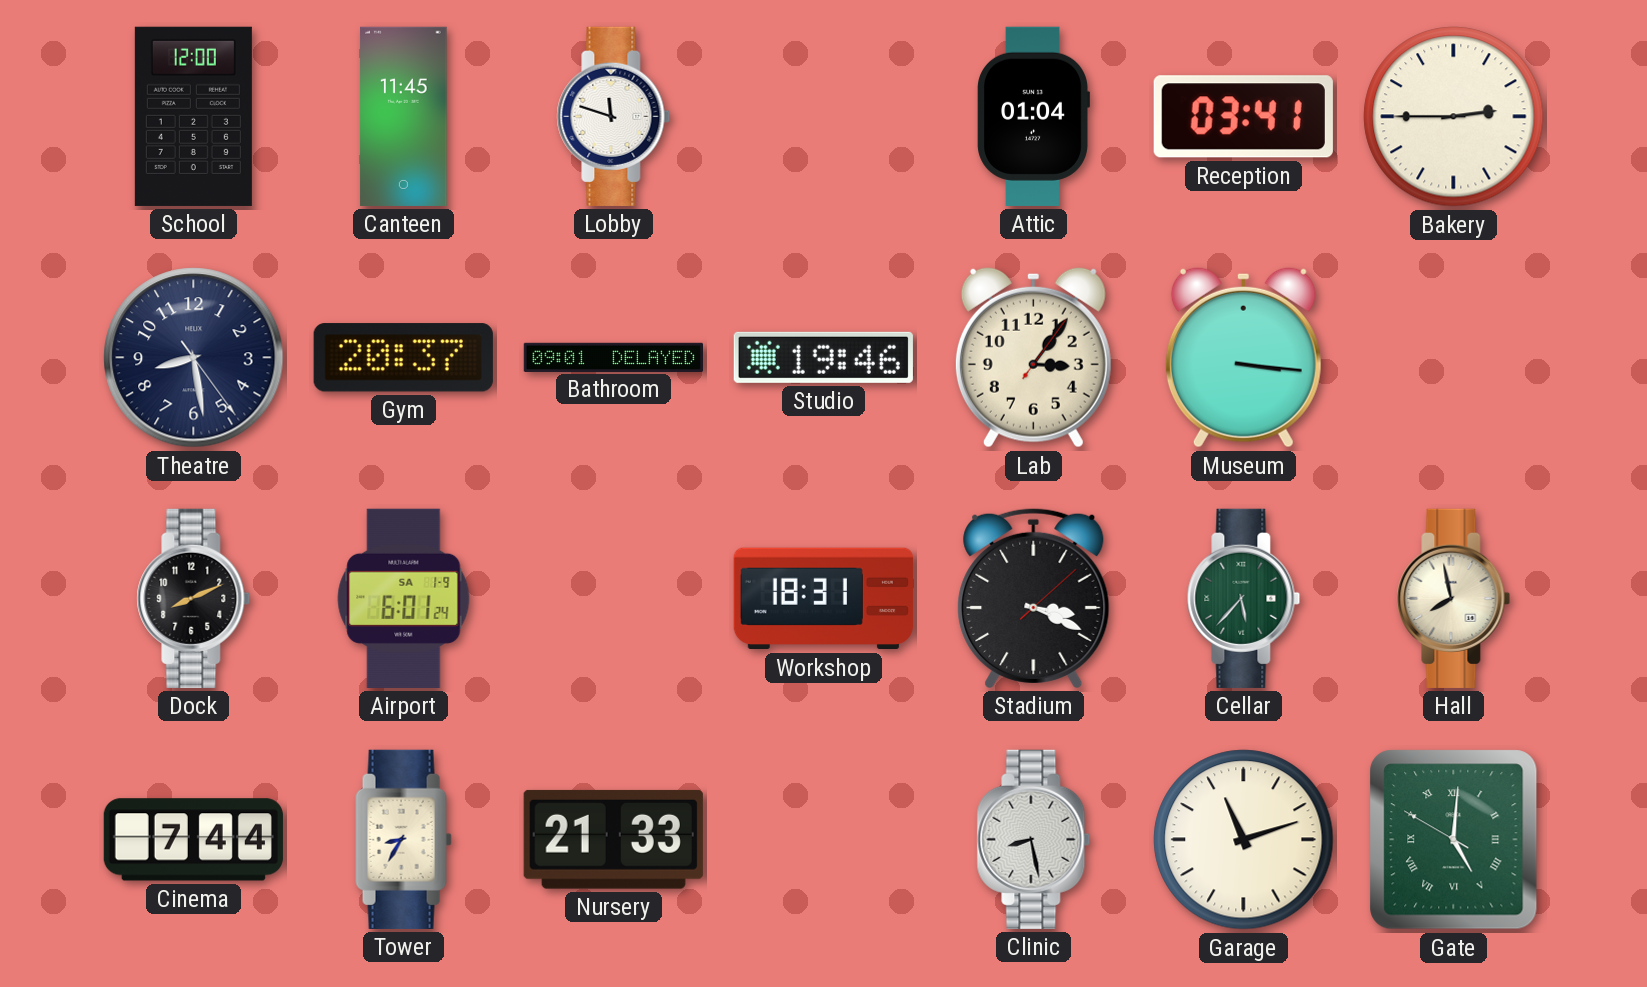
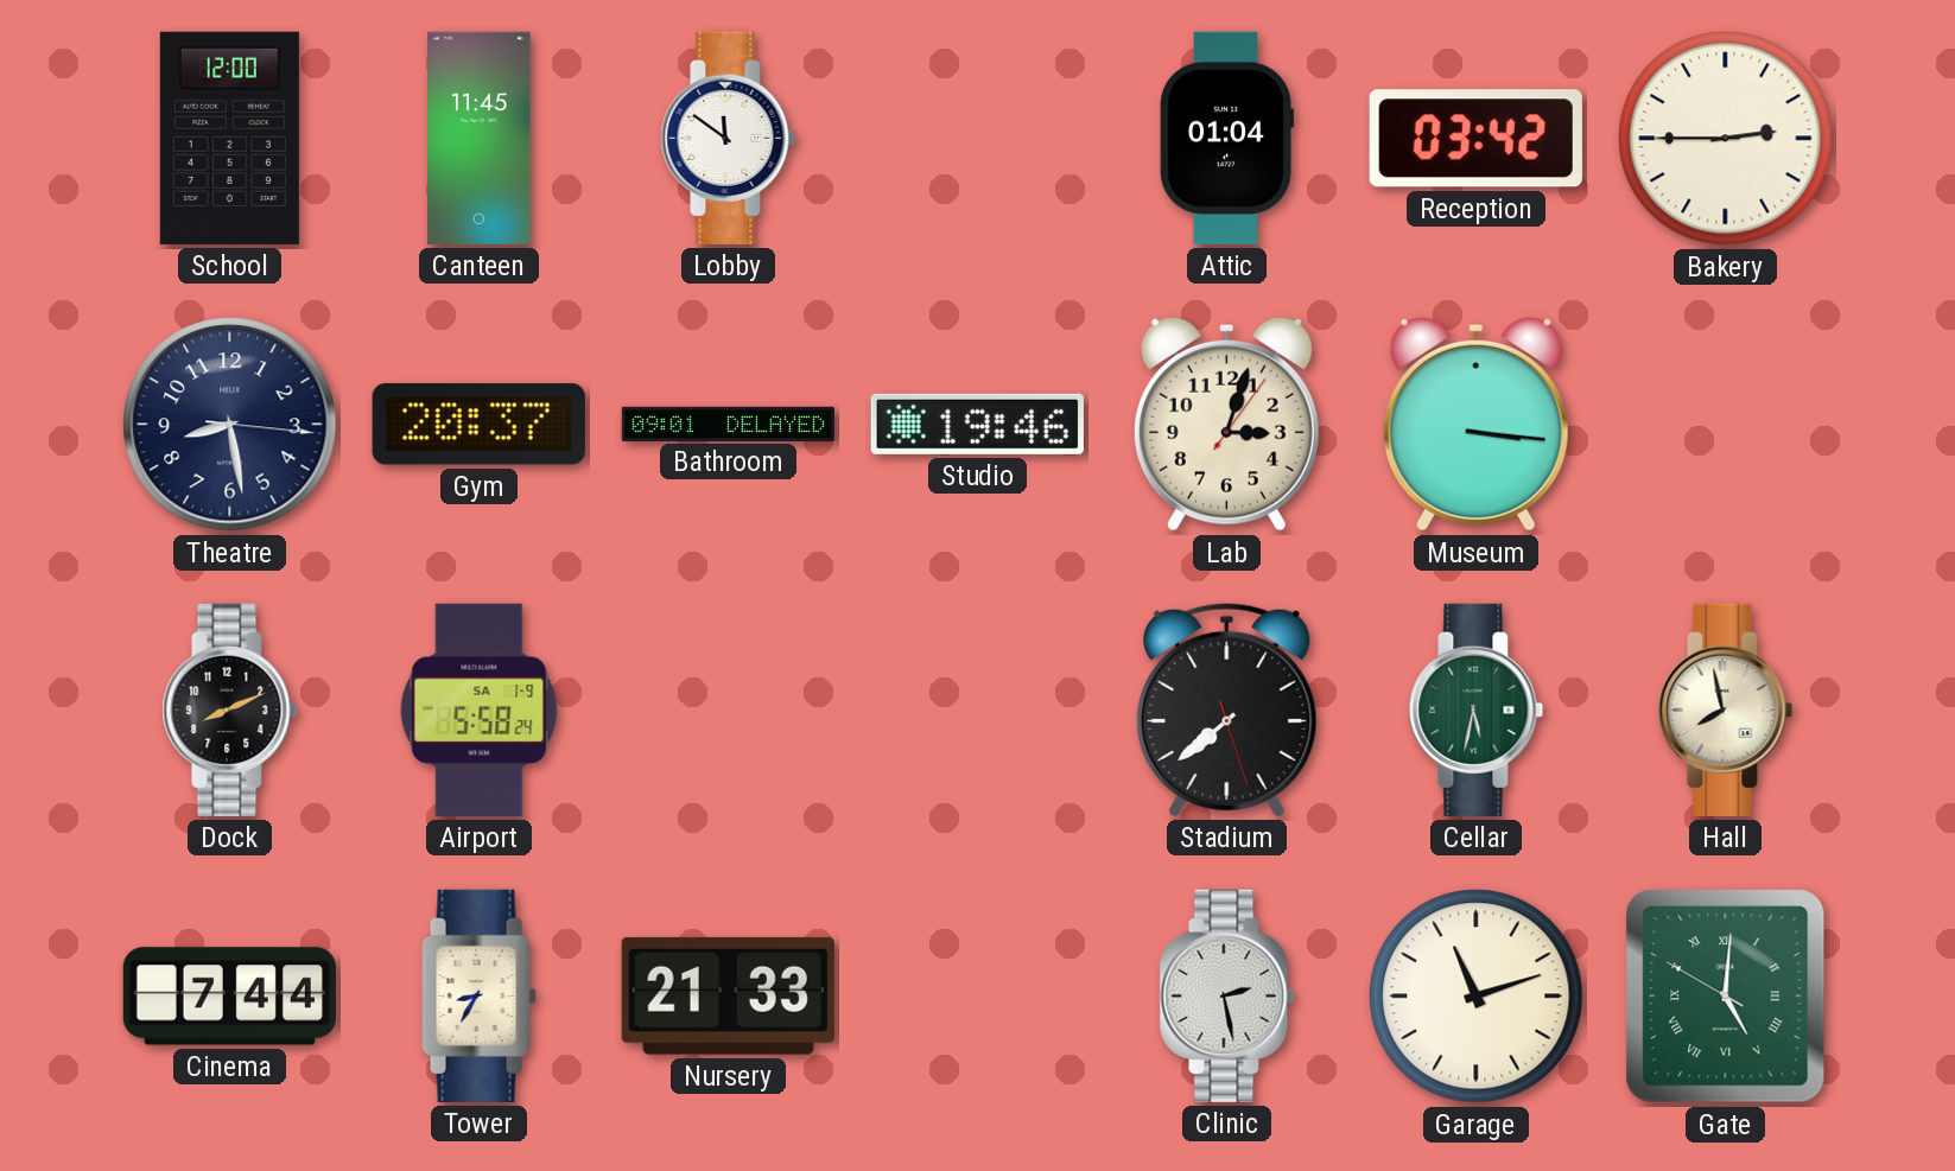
Lobby: 11:48 -> 11:51 (729, 138)
Reception: 03:41 -> 03:42 (1475, 139)
Theatre: 8:28:24 -> 8:28:16 (230, 425)
Lab: 3:06 -> 3:03 (1226, 424)
Airport: 6:01 -> 5:58 (480, 709)
Workshop: 18:31 -> none (823, 599)
Stadium: 3:19 -> 7:38 (1227, 709)
Cellar: 5:37 -> 5:32 (1477, 709)
Clinic: 8:28 -> 2:28 (1227, 995)
